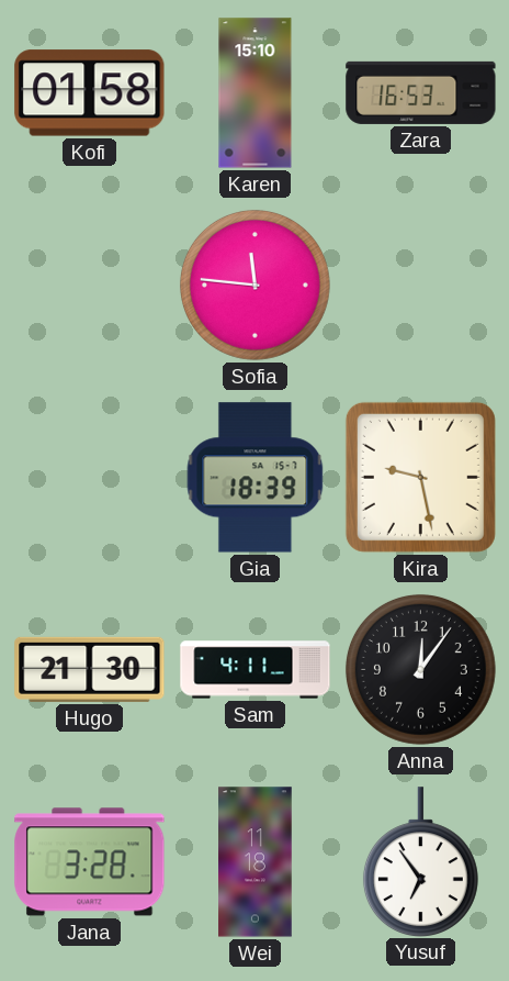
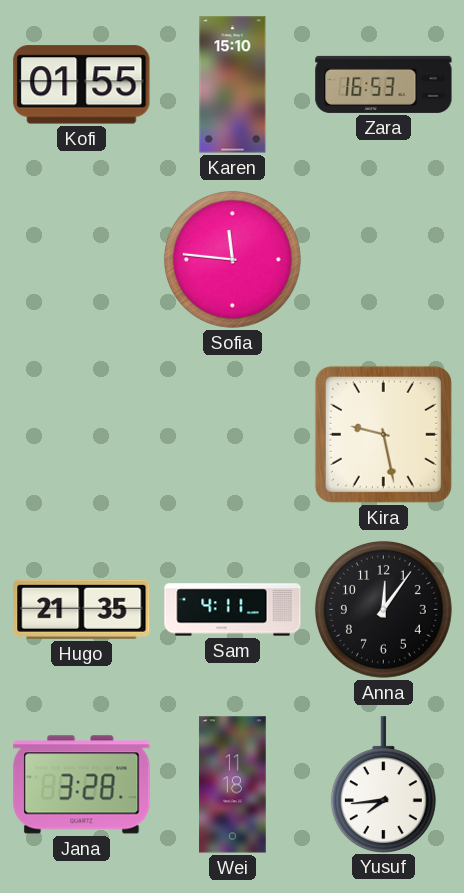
Kofi: 01:58 -> 01:55 (82, 85)
Gia: 18:39 -> none (256, 478)
Hugo: 21:30 -> 21:35 (82, 609)
Yusuf: 6:54 -> 7:44 (383, 784)
